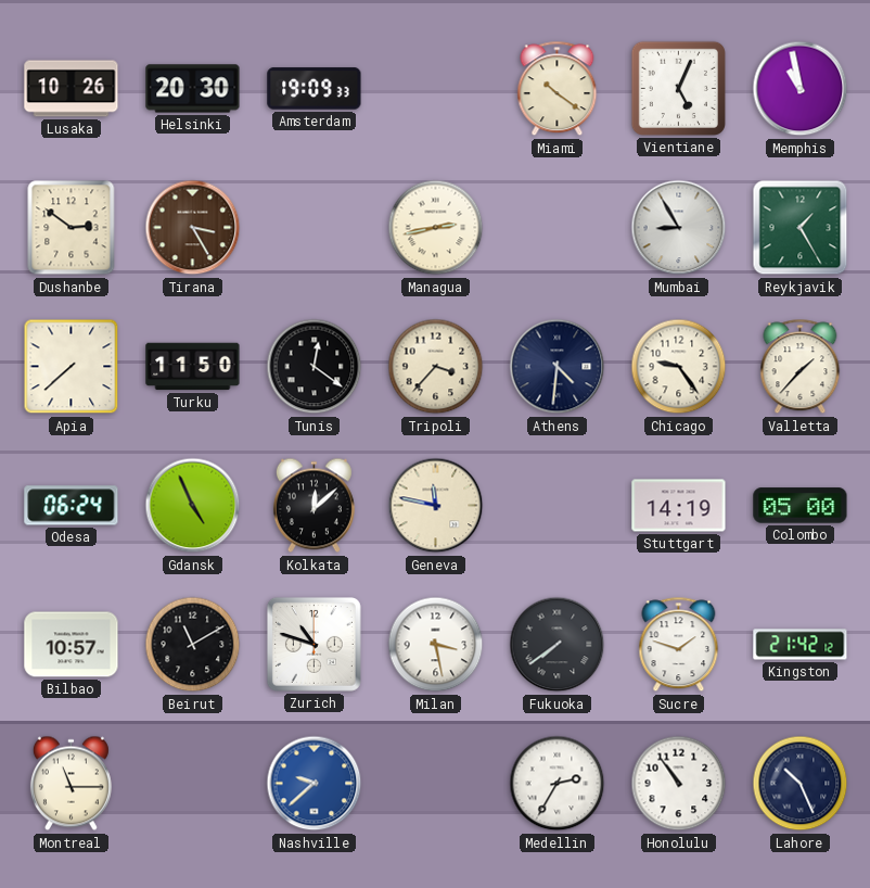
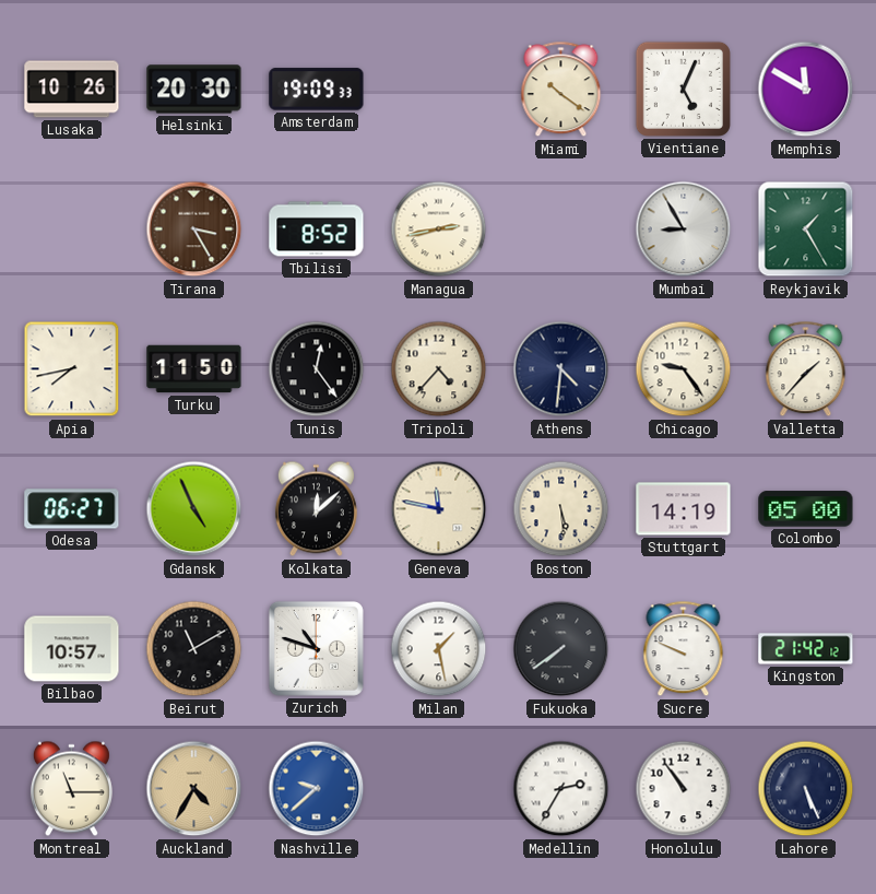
Memphis: 10:58 -> 11:50 (806, 90)
Dushanbe: 2:51 -> none (72, 228)
Tbilisi: none -> 8:52 (317, 230)
Apia: 7:38 -> 7:43 (72, 369)
Tunis: 12:21 -> 12:24 (317, 369)
Tripoli: 3:37 -> 4:37 (439, 369)
Odesa: 06:24 -> 06:27 (72, 509)
Boston: none -> 5:29 (561, 509)
Milan: 3:28 -> 1:28 (439, 649)
Sucre: 1:48 -> 9:49 (684, 649)
Auckland: none -> 4:35 (194, 789)
Lahore: 10:26 -> 5:26 (806, 789)
